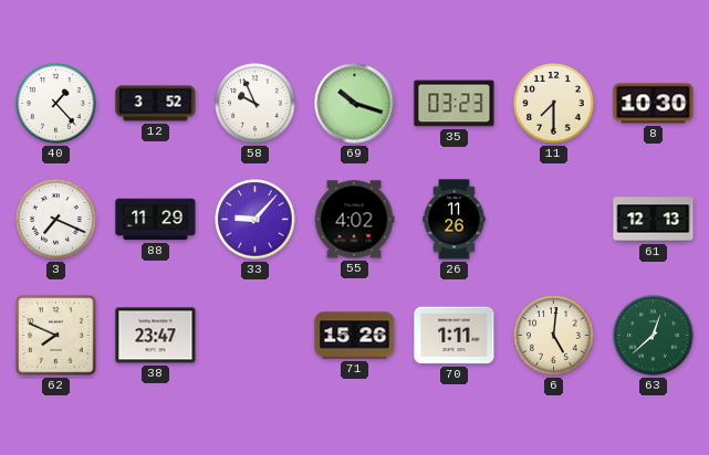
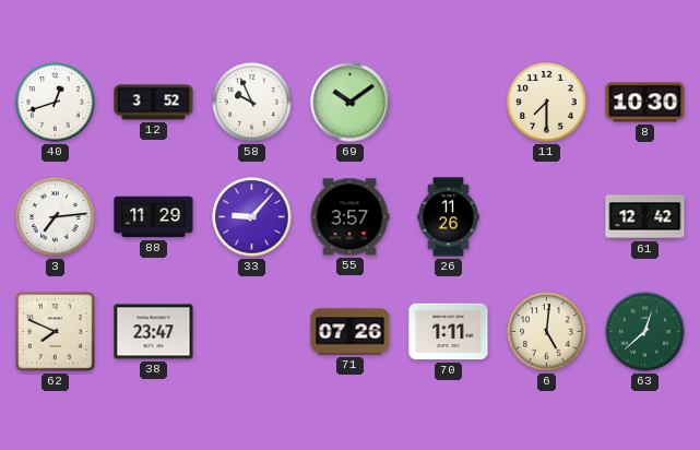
40: 1:23 -> 12:42 (56, 103)
69: 10:18 -> 10:09 (351, 103)
35: 03:23 -> none (455, 104)
3: 7:19 -> 7:14 (56, 217)
55: 4:02 -> 3:57 (349, 217)
61: 12:13 -> 12:42 (645, 217)
71: 15:26 -> 07:26 (351, 332)
